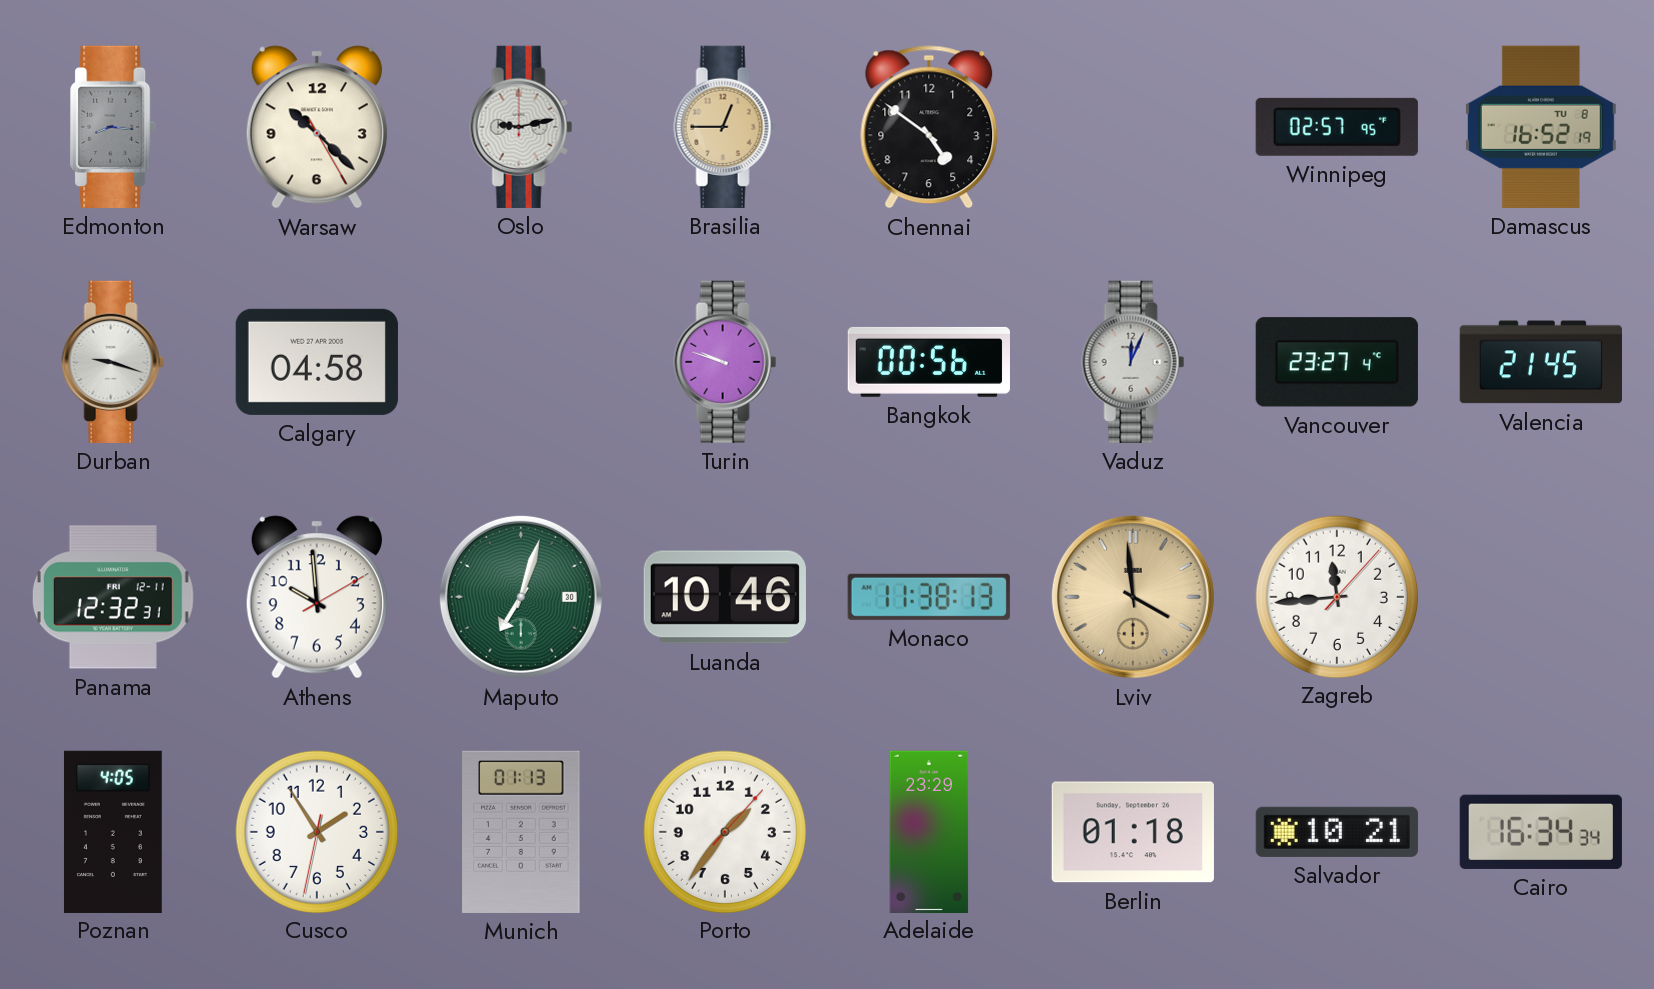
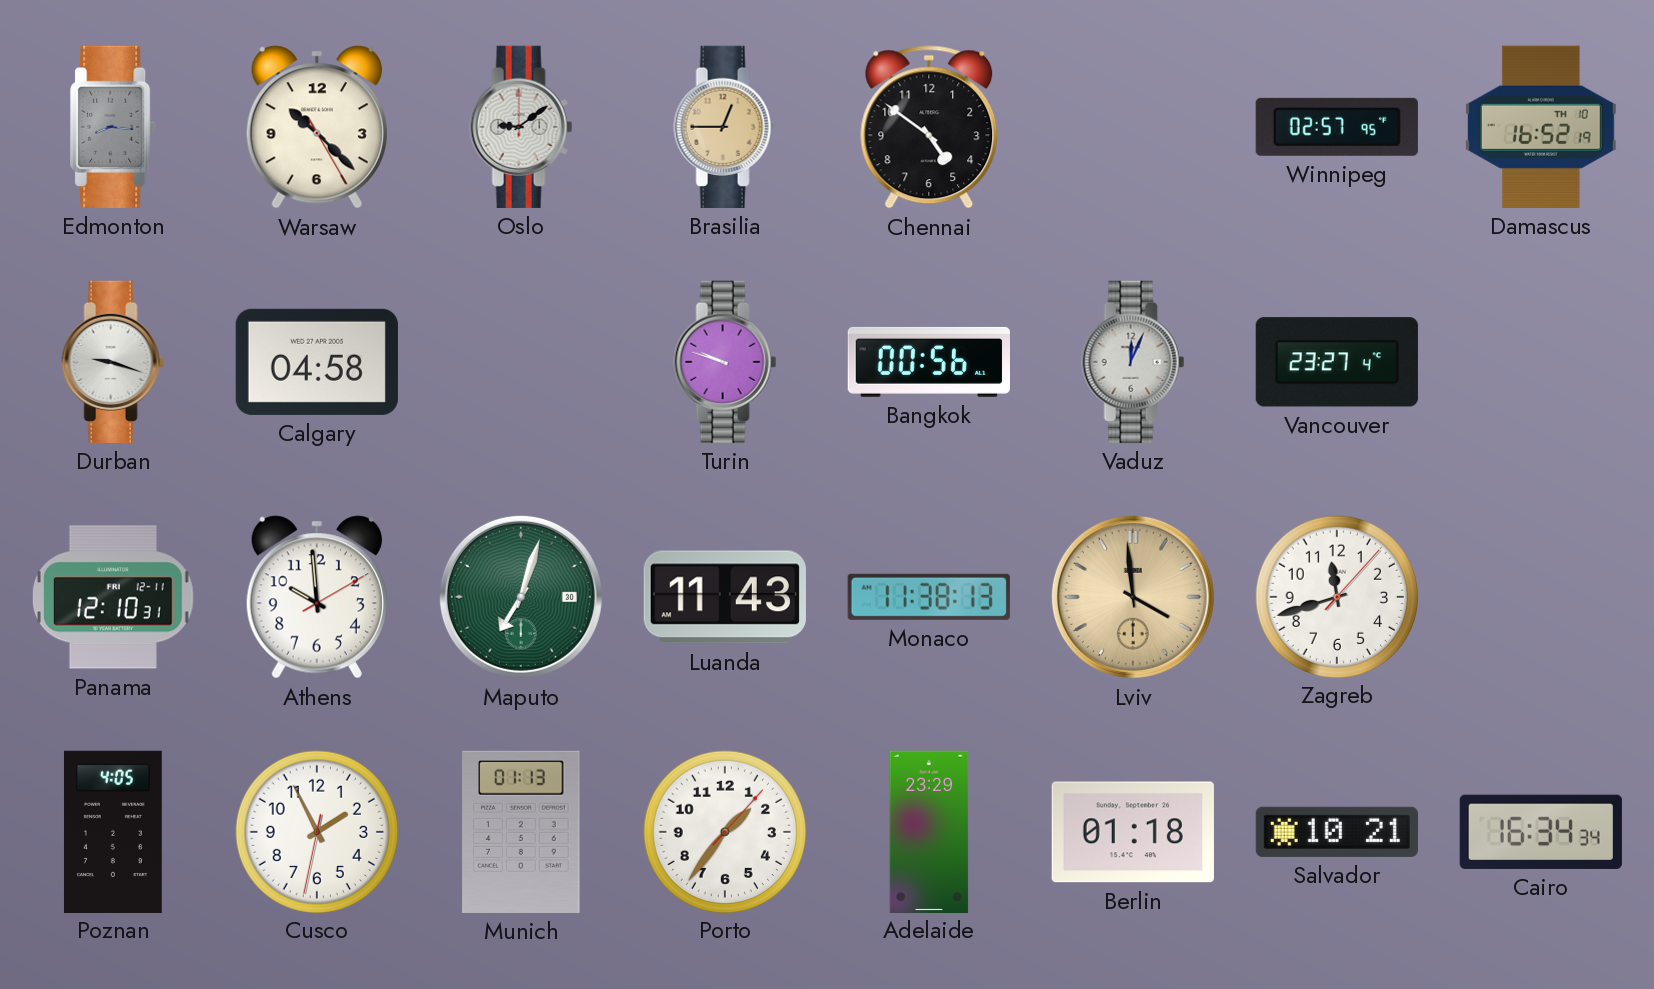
Oslo: 9:13 -> 9:09 (521, 127)
Damascus date: TU 8 -> TH 10 (1541, 127)
Valencia: 21:45 -> none (1541, 362)
Panama: 12:32 -> 12:10 (113, 597)
Luanda: 10:46 -> 11:43 (725, 597)
Zagreb: 11:44 -> 11:42 (1336, 596)
Cusco: 1:54 -> 1:55 (316, 831)
